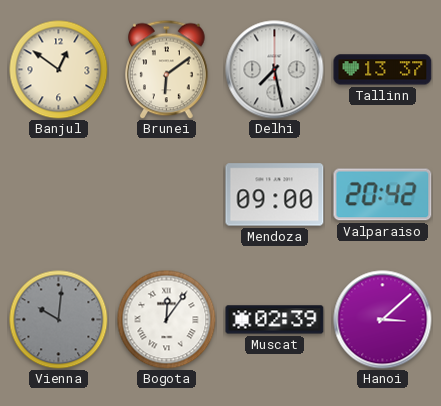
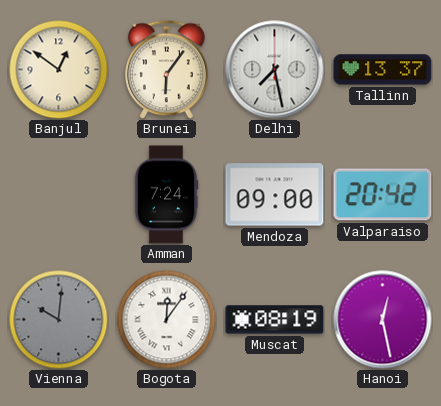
Brunei: 6:09 -> 6:06 (167, 69)
Amman: none -> 7:24 (166, 195)
Muscat: 02:39 -> 08:19 (275, 320)
Hanoi: 3:08 -> 12:28 (383, 320)
